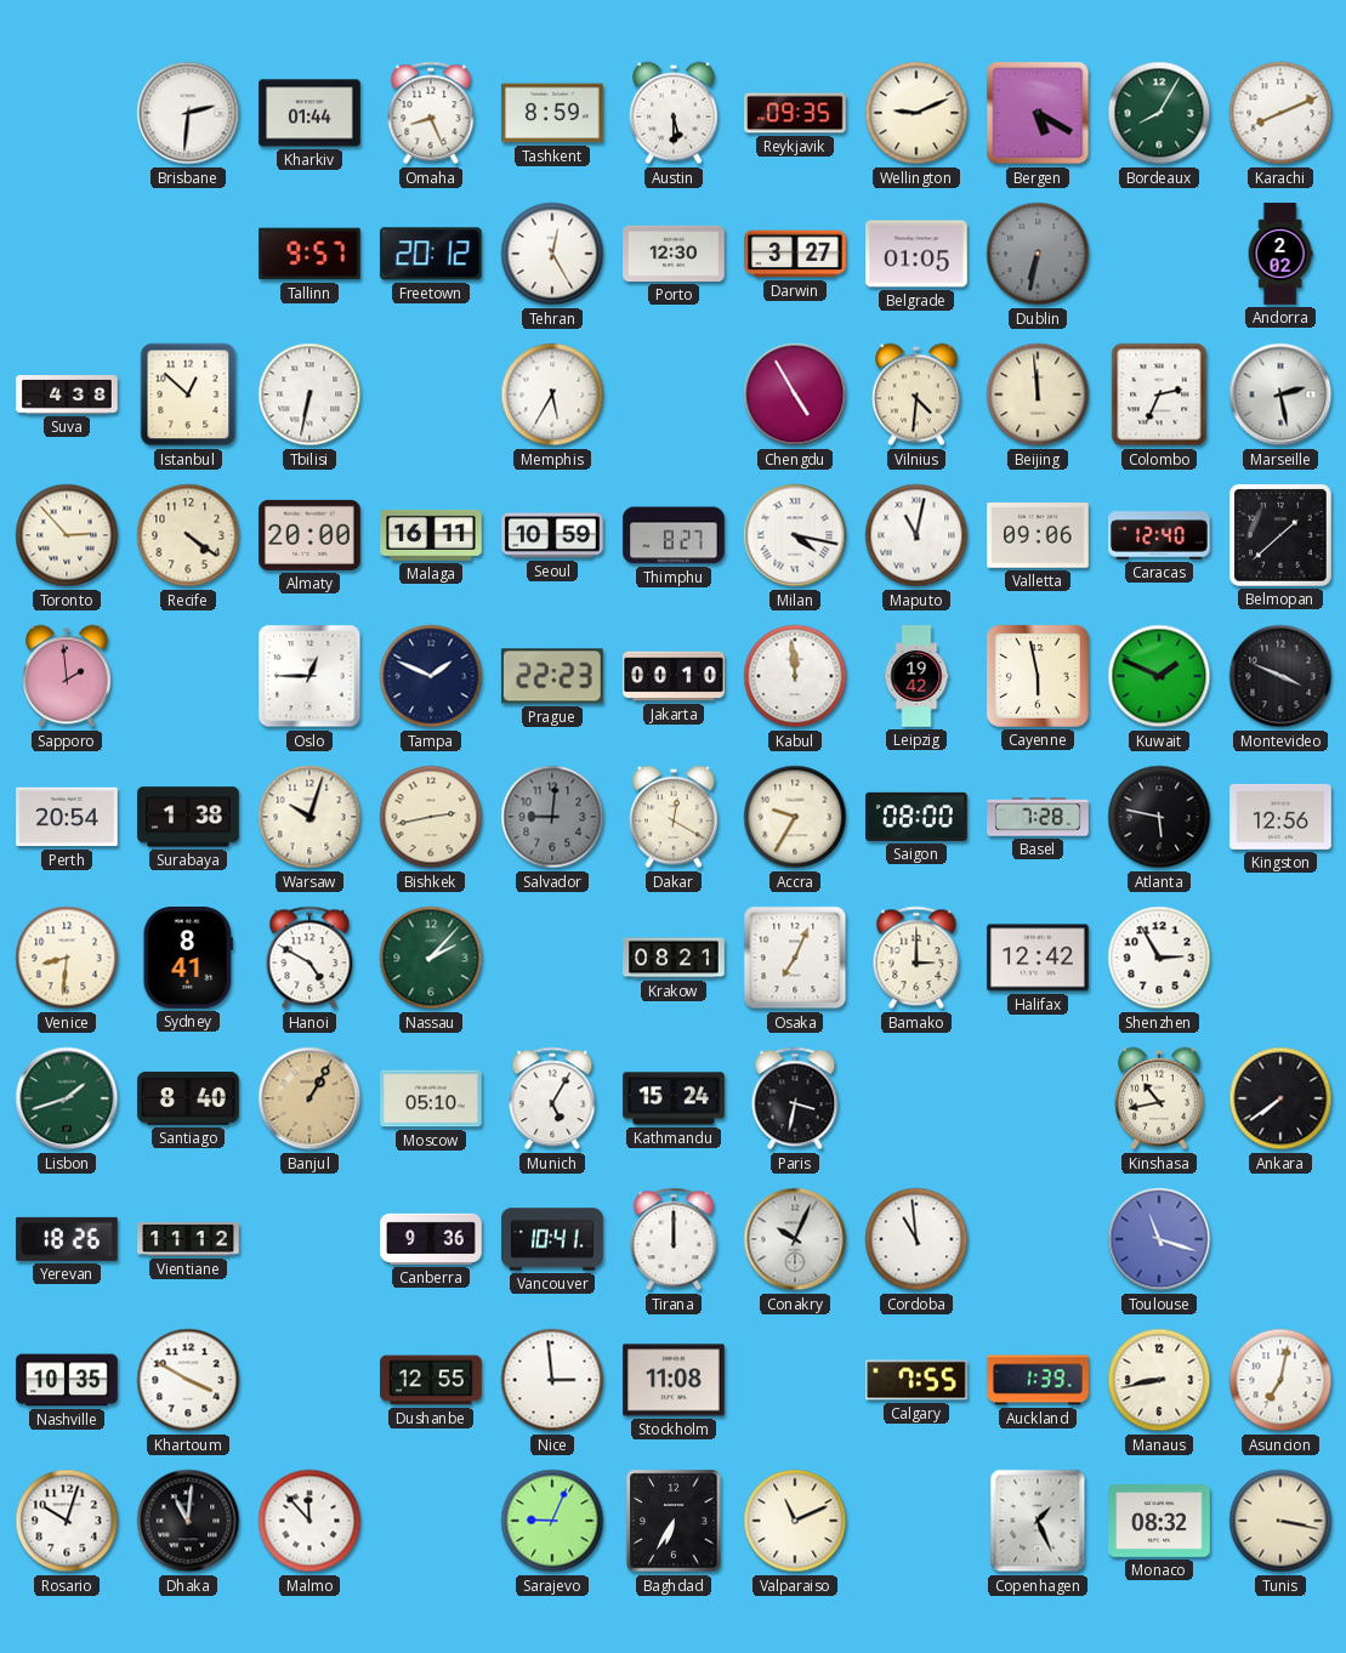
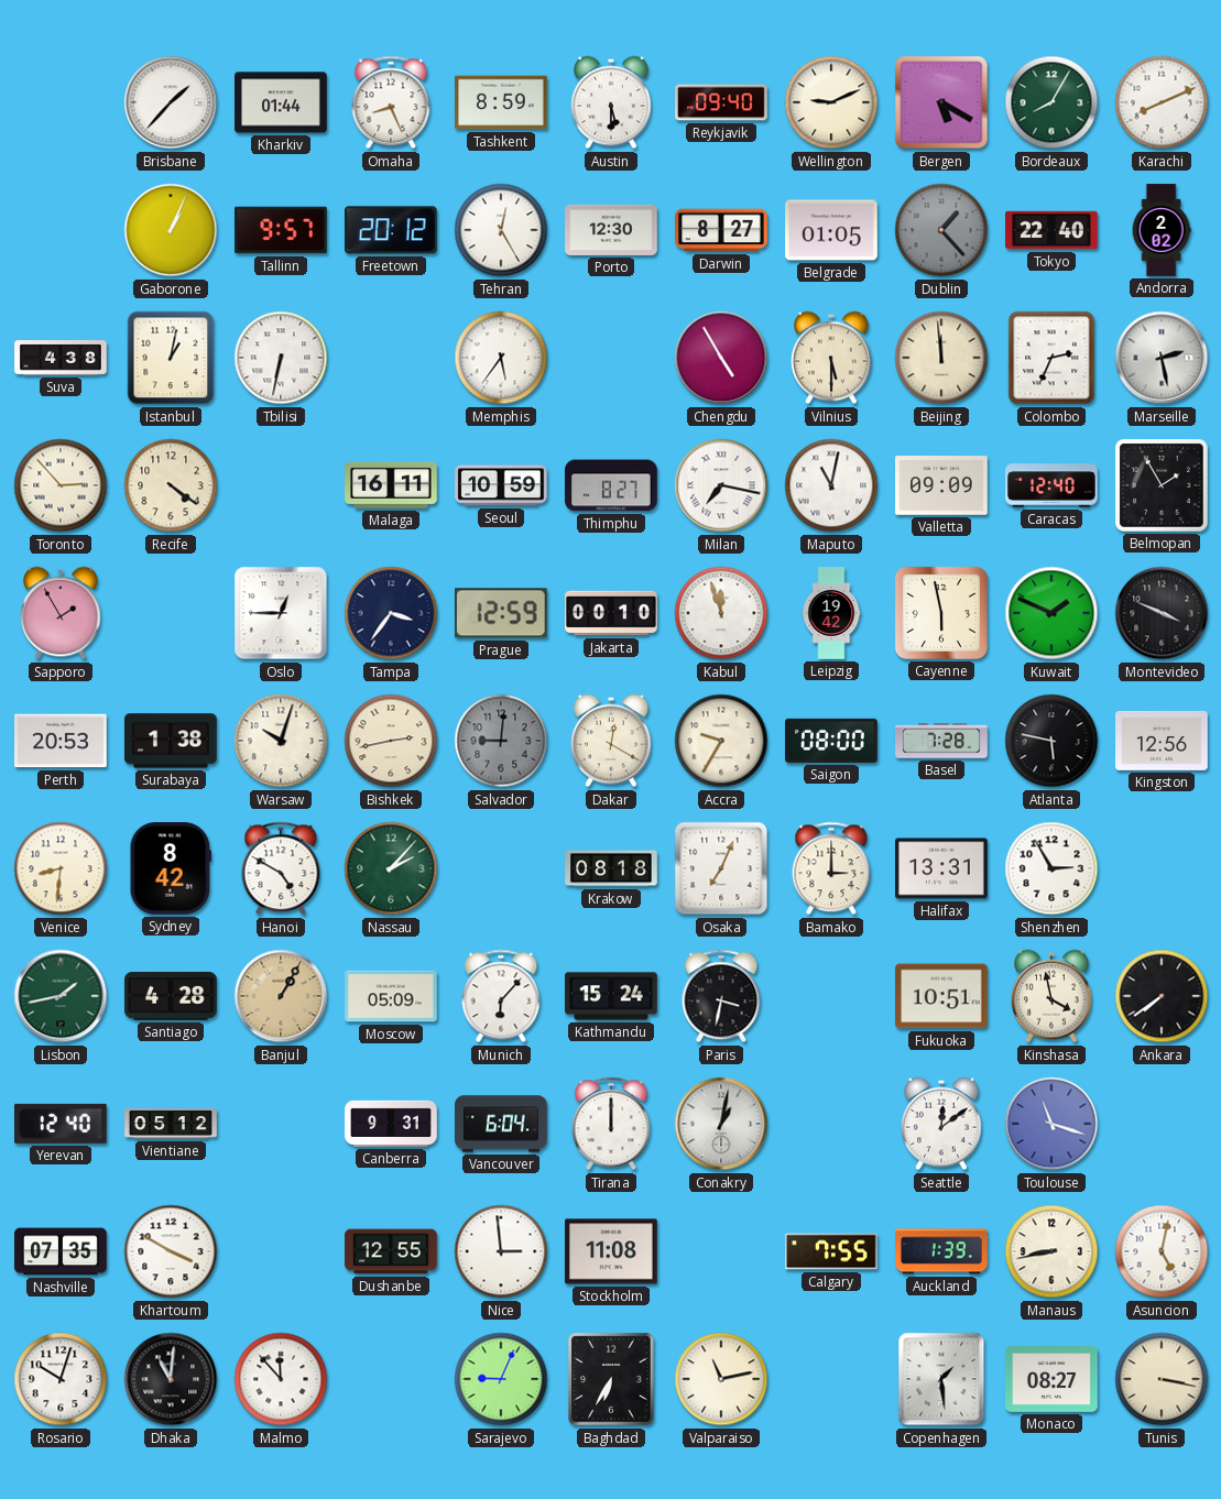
Brisbane: 2:31 -> 1:37 (171, 102)
Reykjavik: 09:35 -> 09:40 (721, 102)
Gaborone: none -> 1:04 (171, 230)
Darwin: 3:27 -> 8:27 (721, 230)
Dublin: 6:32 -> 1:23 (941, 230)
Tokyo: none -> 22:40 (1051, 230)
Istanbul: 12:52 -> 1:02 (171, 358)
Memphis: 5:35 -> 5:36 (501, 358)
Vilnius: 4:31 -> 5:30 (832, 358)
Almaty: 20:00 -> none (309, 535)
Milan: 4:17 -> 7:17 (721, 485)
Valletta: 09:06 -> 09:09 (941, 485)
Belmopan: 1:38 -> 1:55 (1163, 486)
Sapporo: 1:59 -> 1:55 (62, 613)
Tampa: 1:49 -> 3:36 (391, 613)
Prague: 22:23 -> 12:59 (501, 613)
Kabul: 11:59 -> 11:57 (721, 613)
Perth: 20:54 -> 20:53 (61, 741)
Sydney: 8:41 -> 8:42 (170, 869)
Krakow: 08:21 -> 08:18 (611, 868)
Halifax: 12:42 -> 13:31 (942, 868)
Lisbon: 1:42 -> 1:43 (61, 996)
Santiago: 8:40 -> 4:28 (171, 997)
Moscow: 05:10 -> 05:09 (391, 996)
Munich: 5:05 -> 6:07 (501, 996)
Fukuoka: none -> 10:51 (941, 996)
Kinshasa: 10:43 -> 3:58 (1053, 996)
Yerevan: 18:26 -> 12:40 (62, 1124)
Vientiane: 11:12 -> 05:12 (171, 1124)
Canberra: 9:36 -> 9:31 (391, 1124)
Vancouver: 10:41 -> 6:04 (501, 1124)
Conakry: 10:04 -> 1:02 (721, 1124)
Cordoba: 10:59 -> none (916, 1239)
Seattle: none -> 12:09 (942, 1124)
Nashville: 10:35 -> 07:35 (61, 1251)
Asuncion: 7:02 -> 5:02 (1162, 1251)
Valparaiso: 11:11 -> 11:13 (721, 1379)
Copenhagen: 1:26 -> 1:29 (941, 1379)
Monaco: 08:32 -> 08:27 (1051, 1380)
